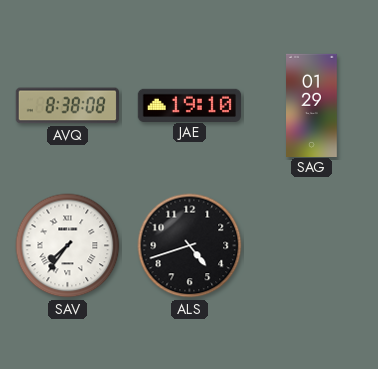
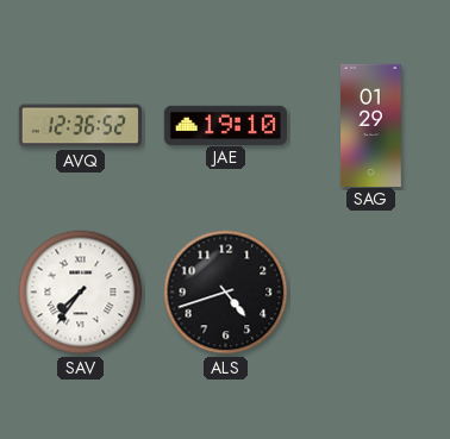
AVQ: 8:38 -> 12:36 (80, 126)
